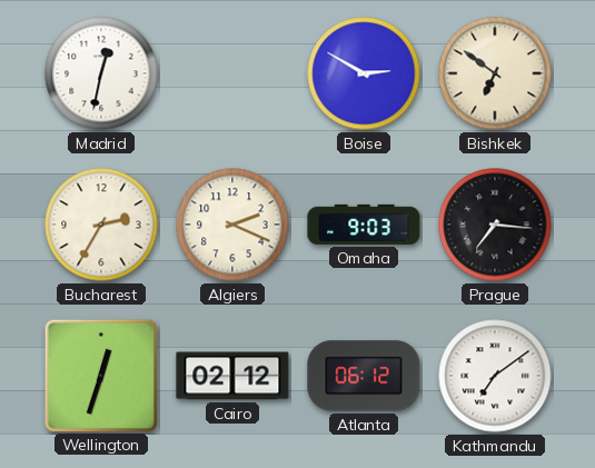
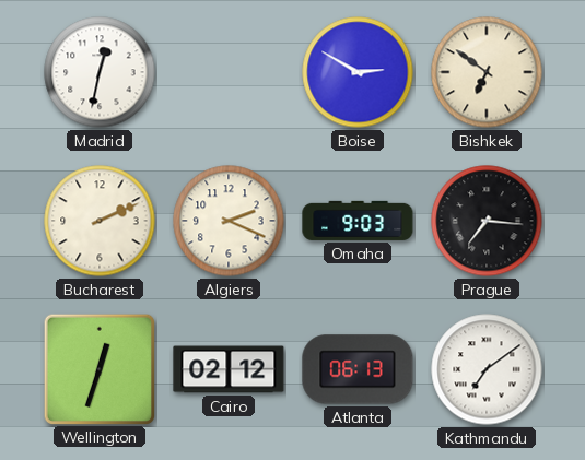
Bucharest: 2:35 -> 2:11 (100, 221)
Atlanta: 06:12 -> 06:13 (358, 369)
